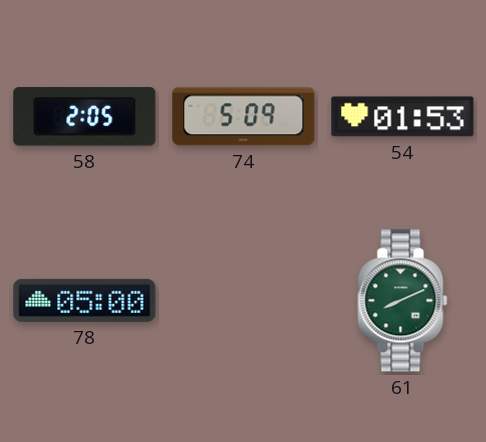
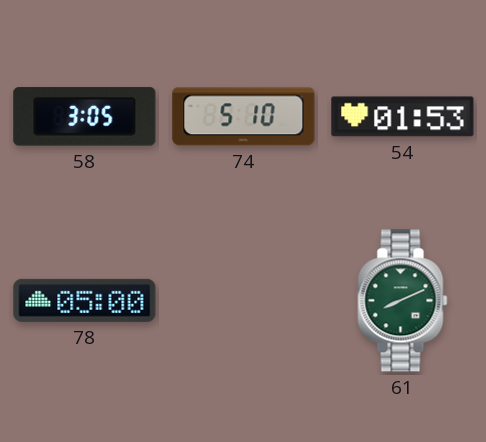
58: 2:05 -> 3:05 (85, 117)
74: 5:09 -> 5:10 (244, 117)
